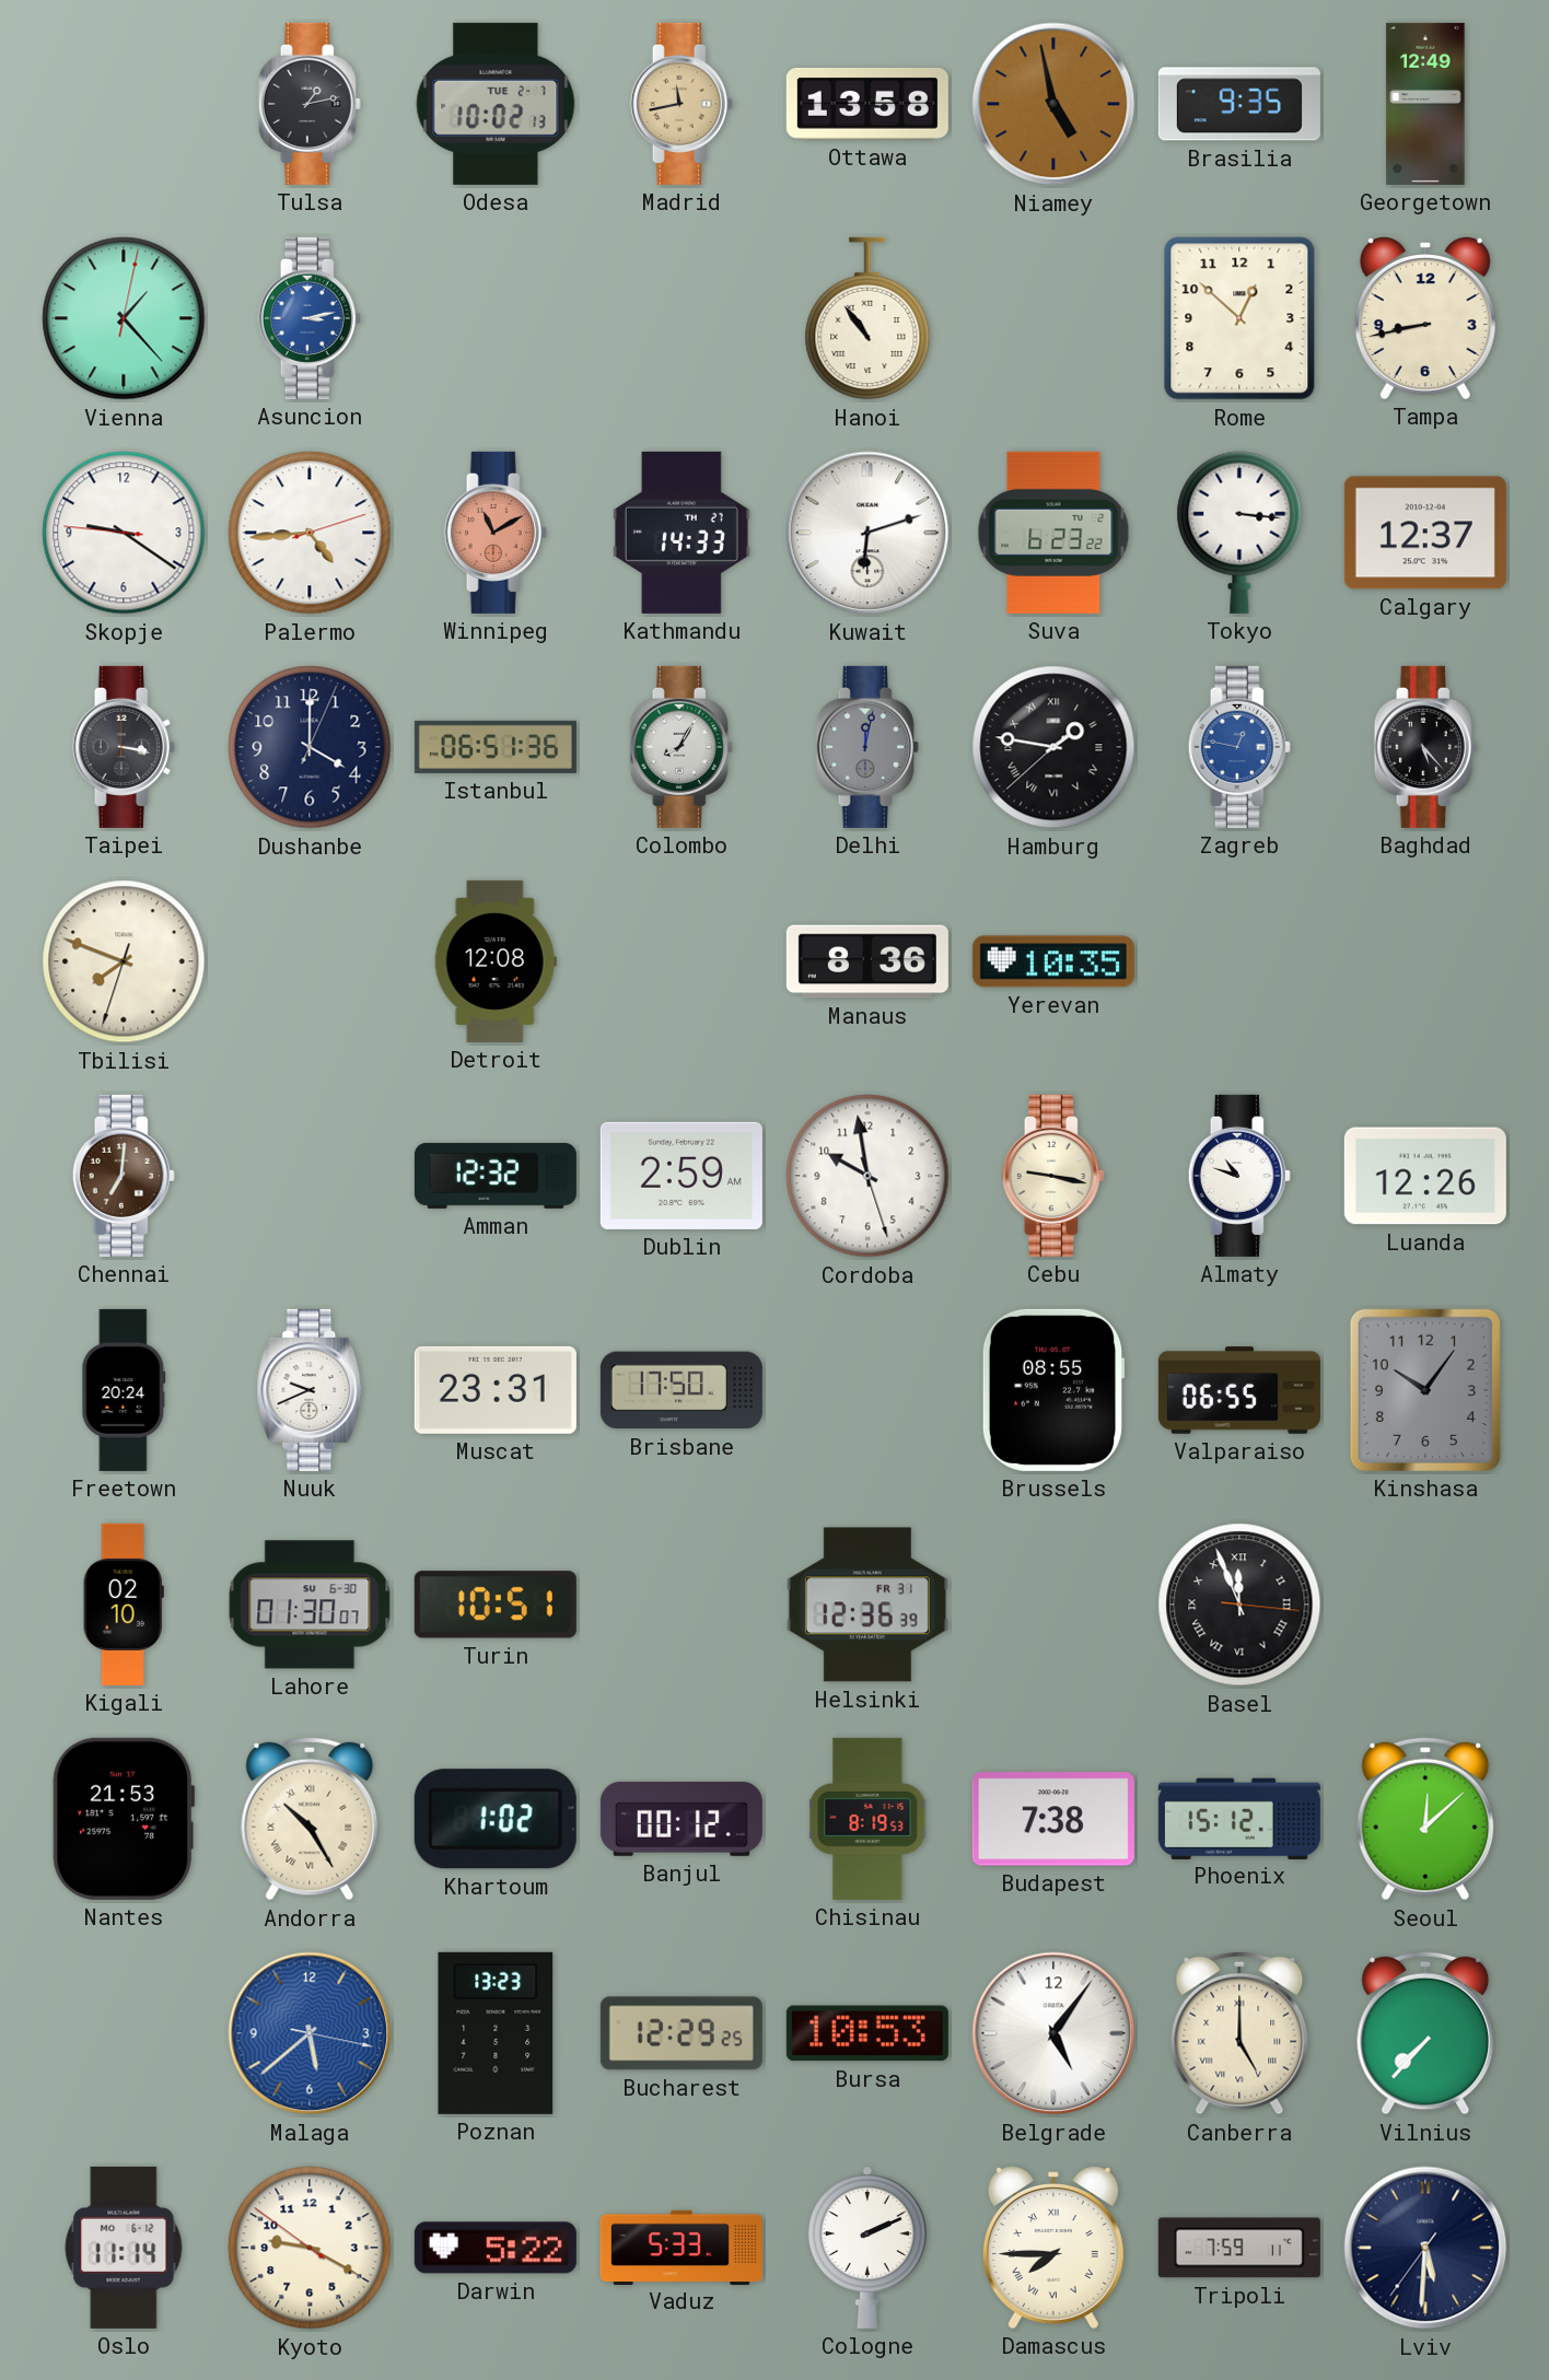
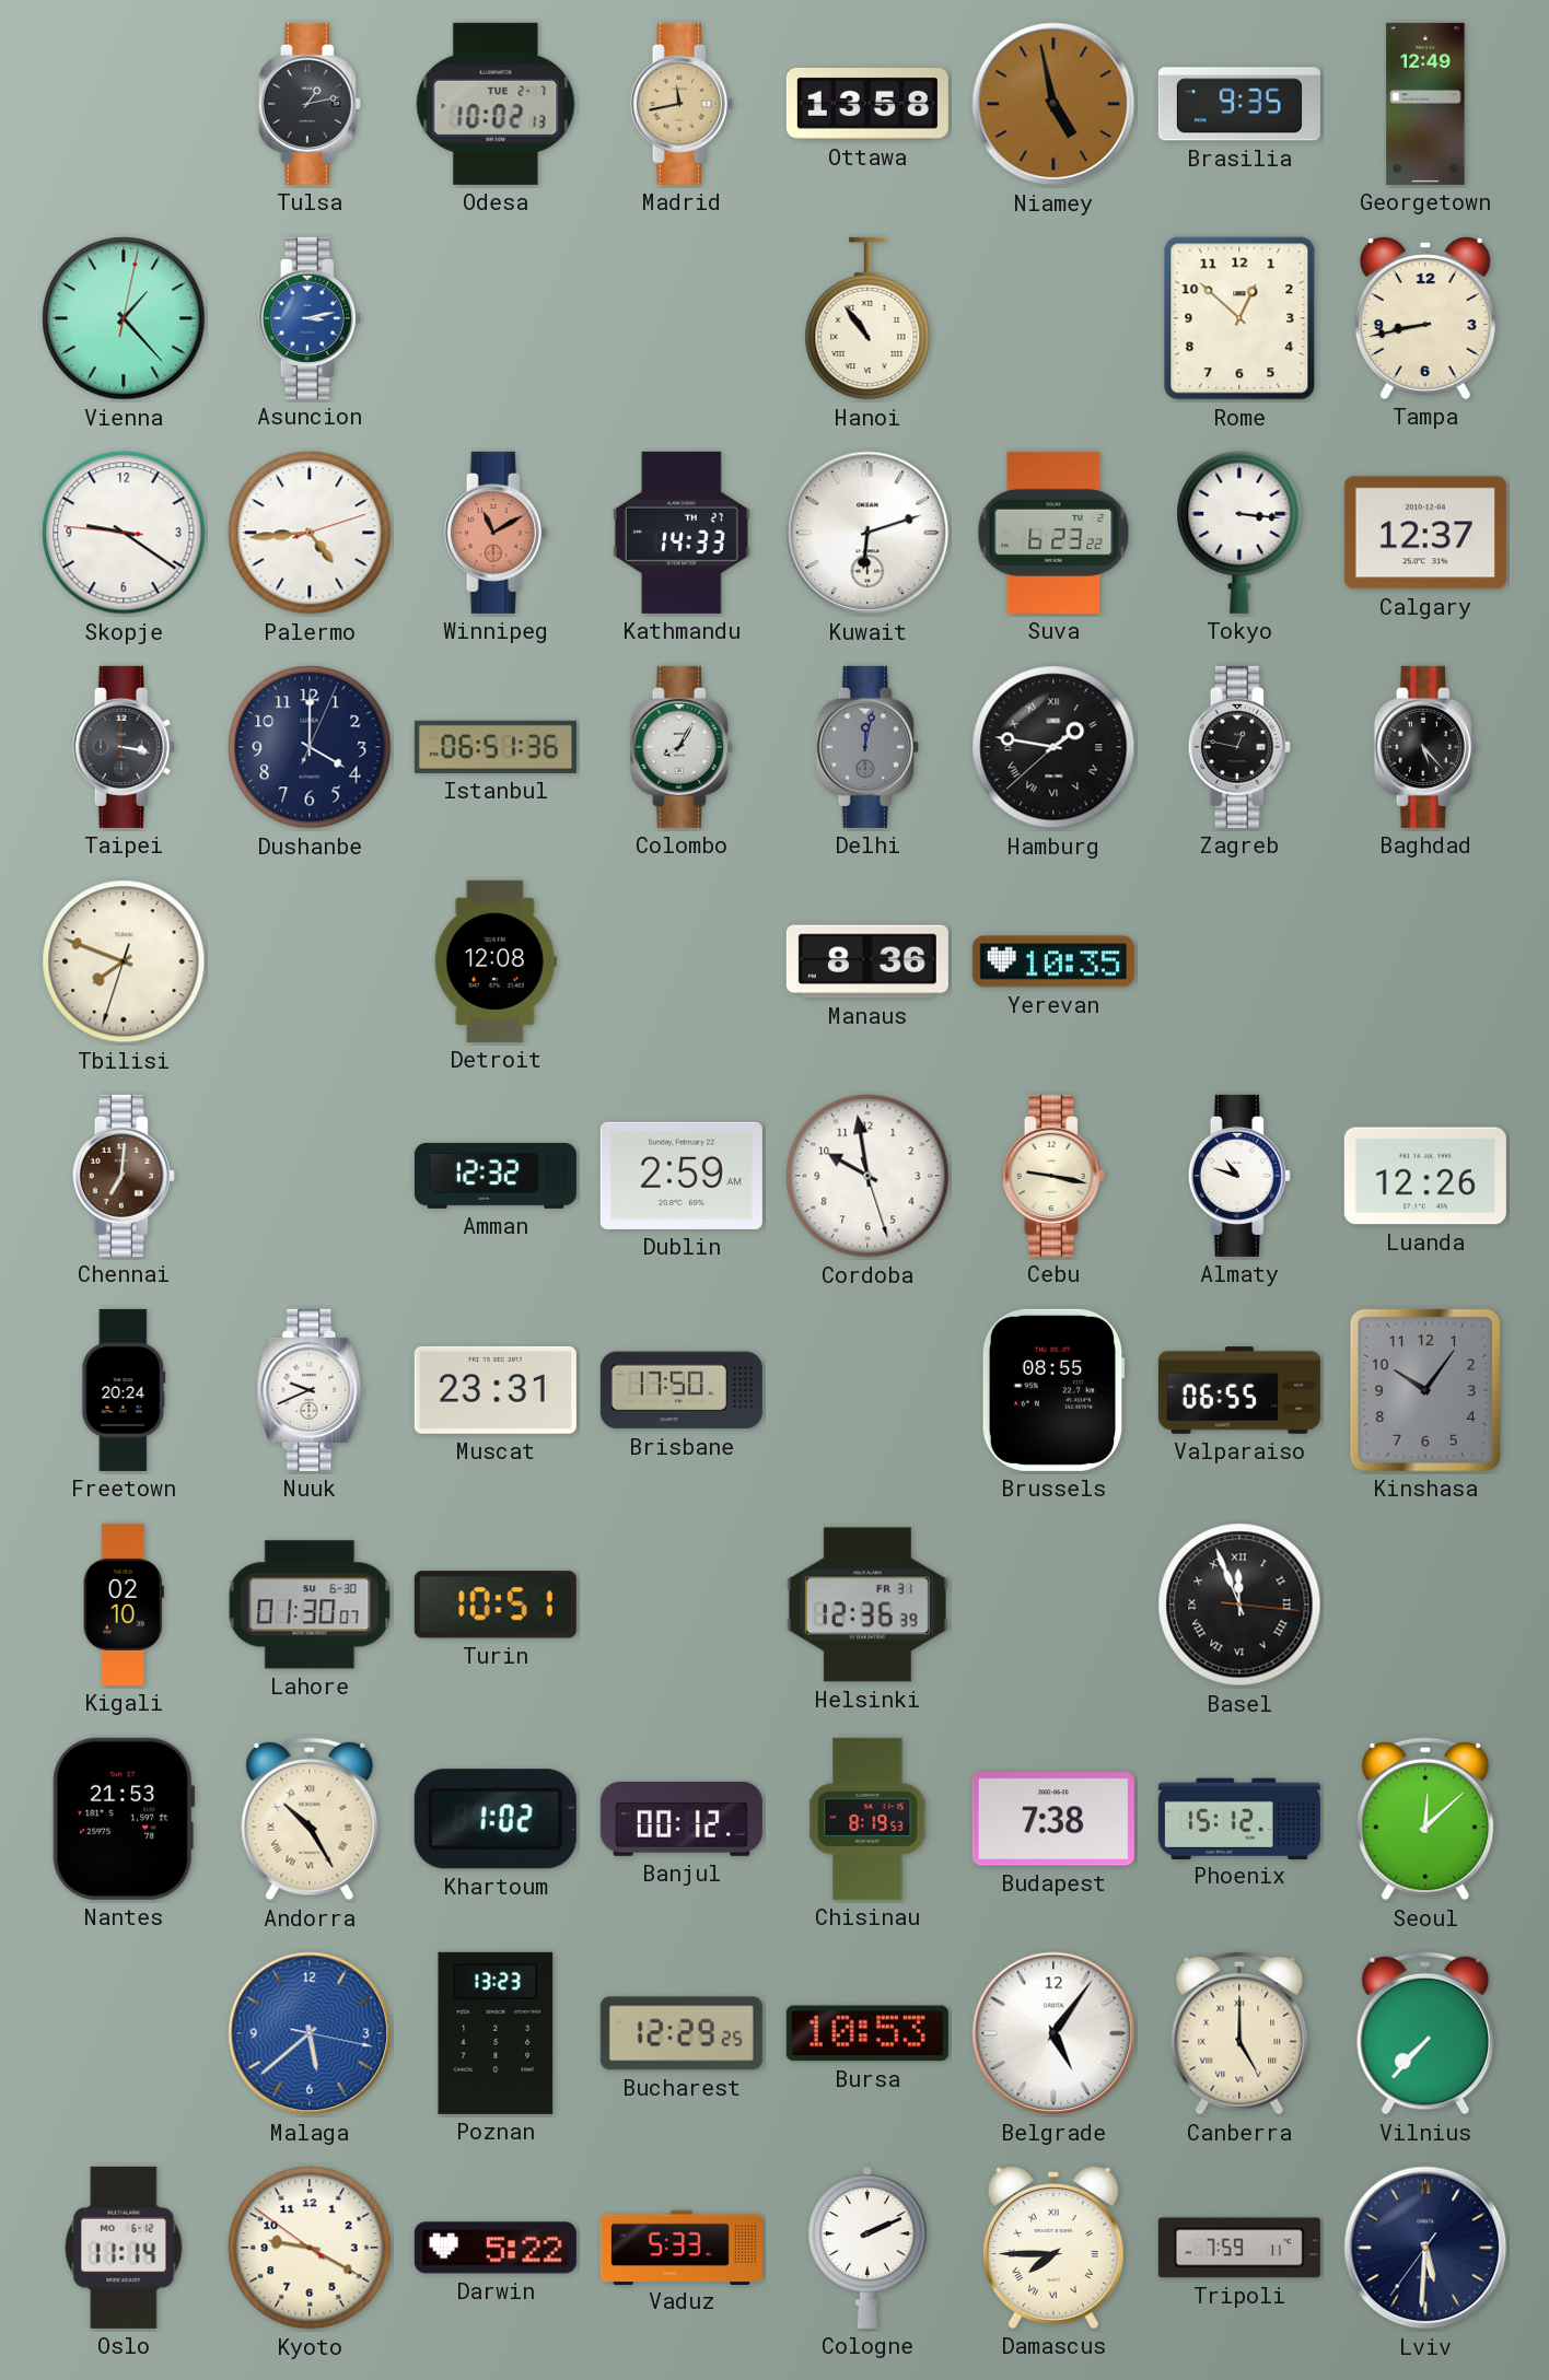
Zagreb dial: blue -> black (1239, 747)
